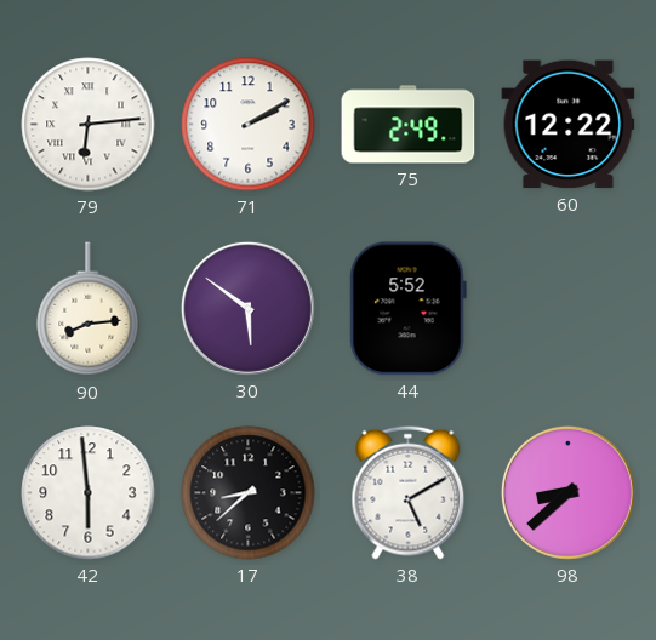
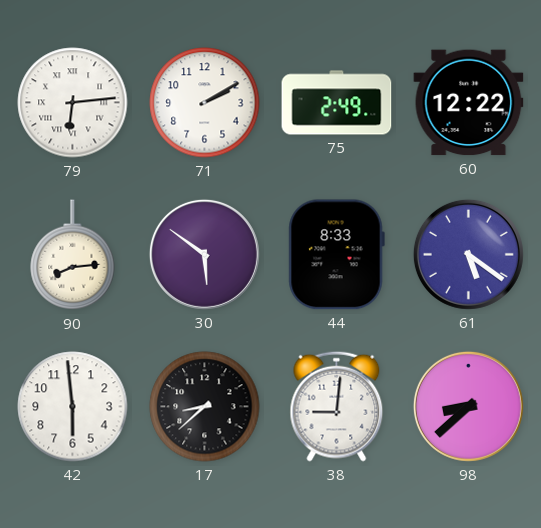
44: 5:52 -> 8:33 (336, 255)
61: none -> 5:21 (468, 254)
38: 5:10 -> 9:01 (337, 406)
